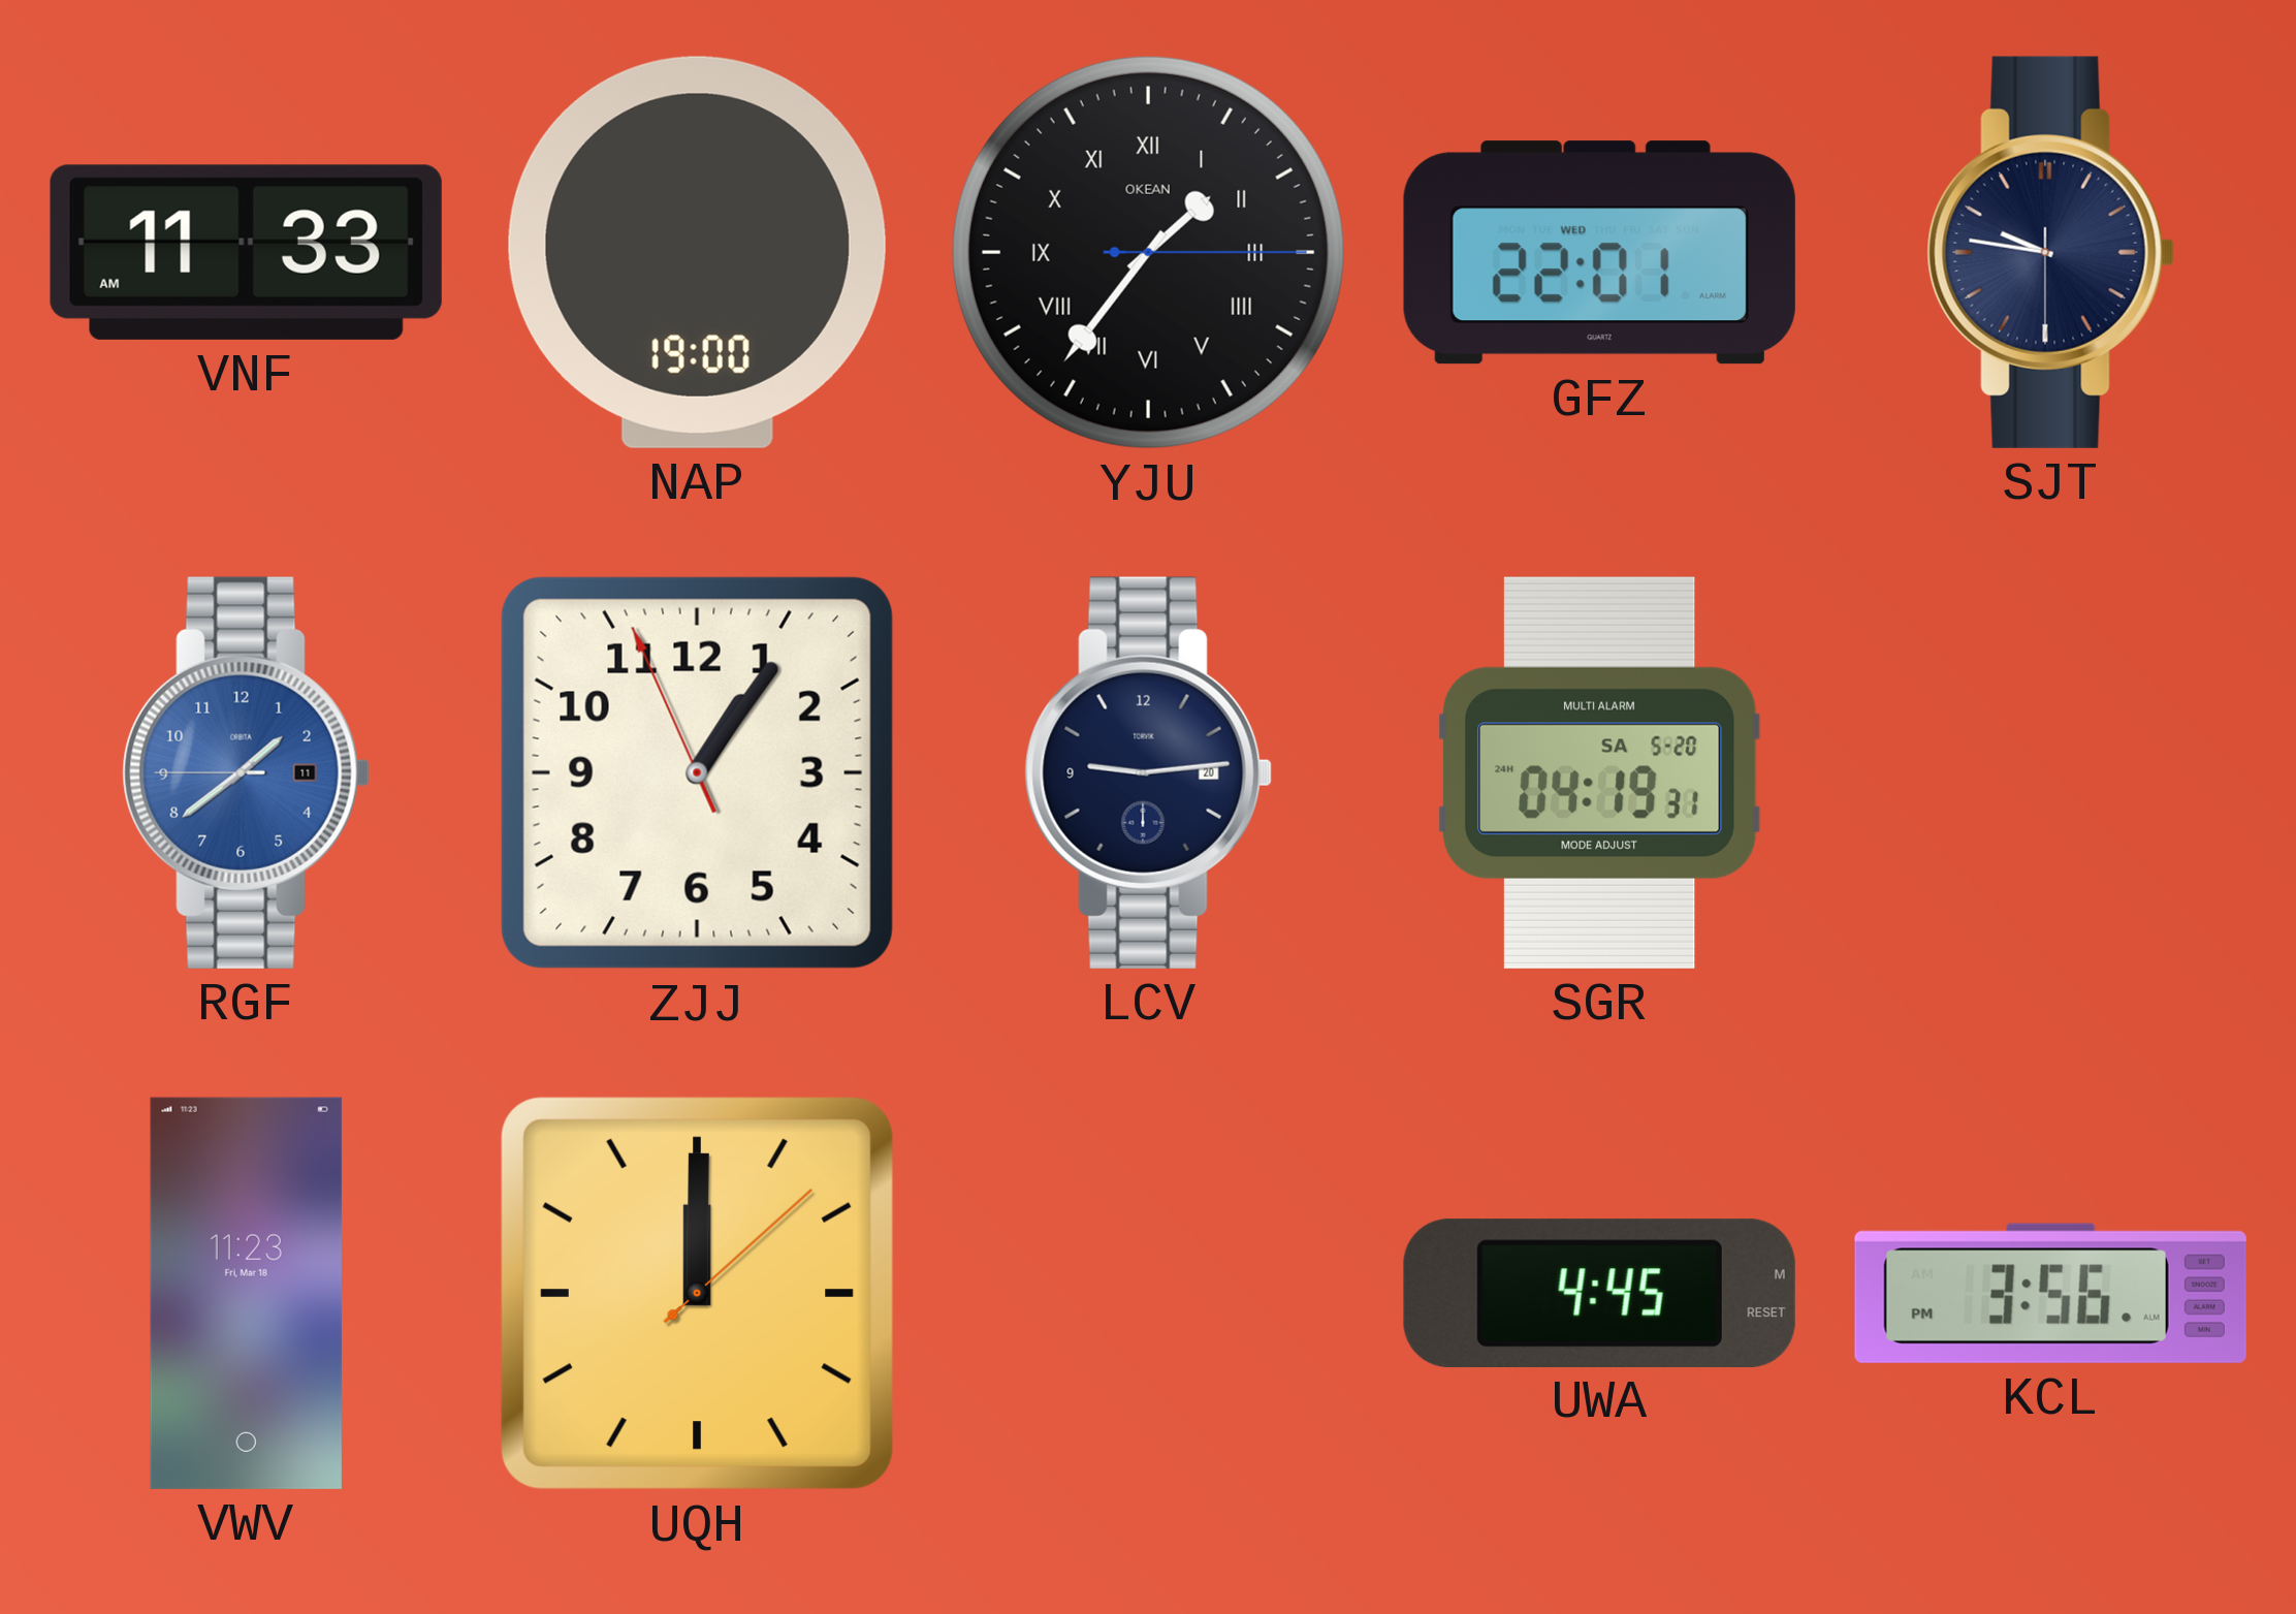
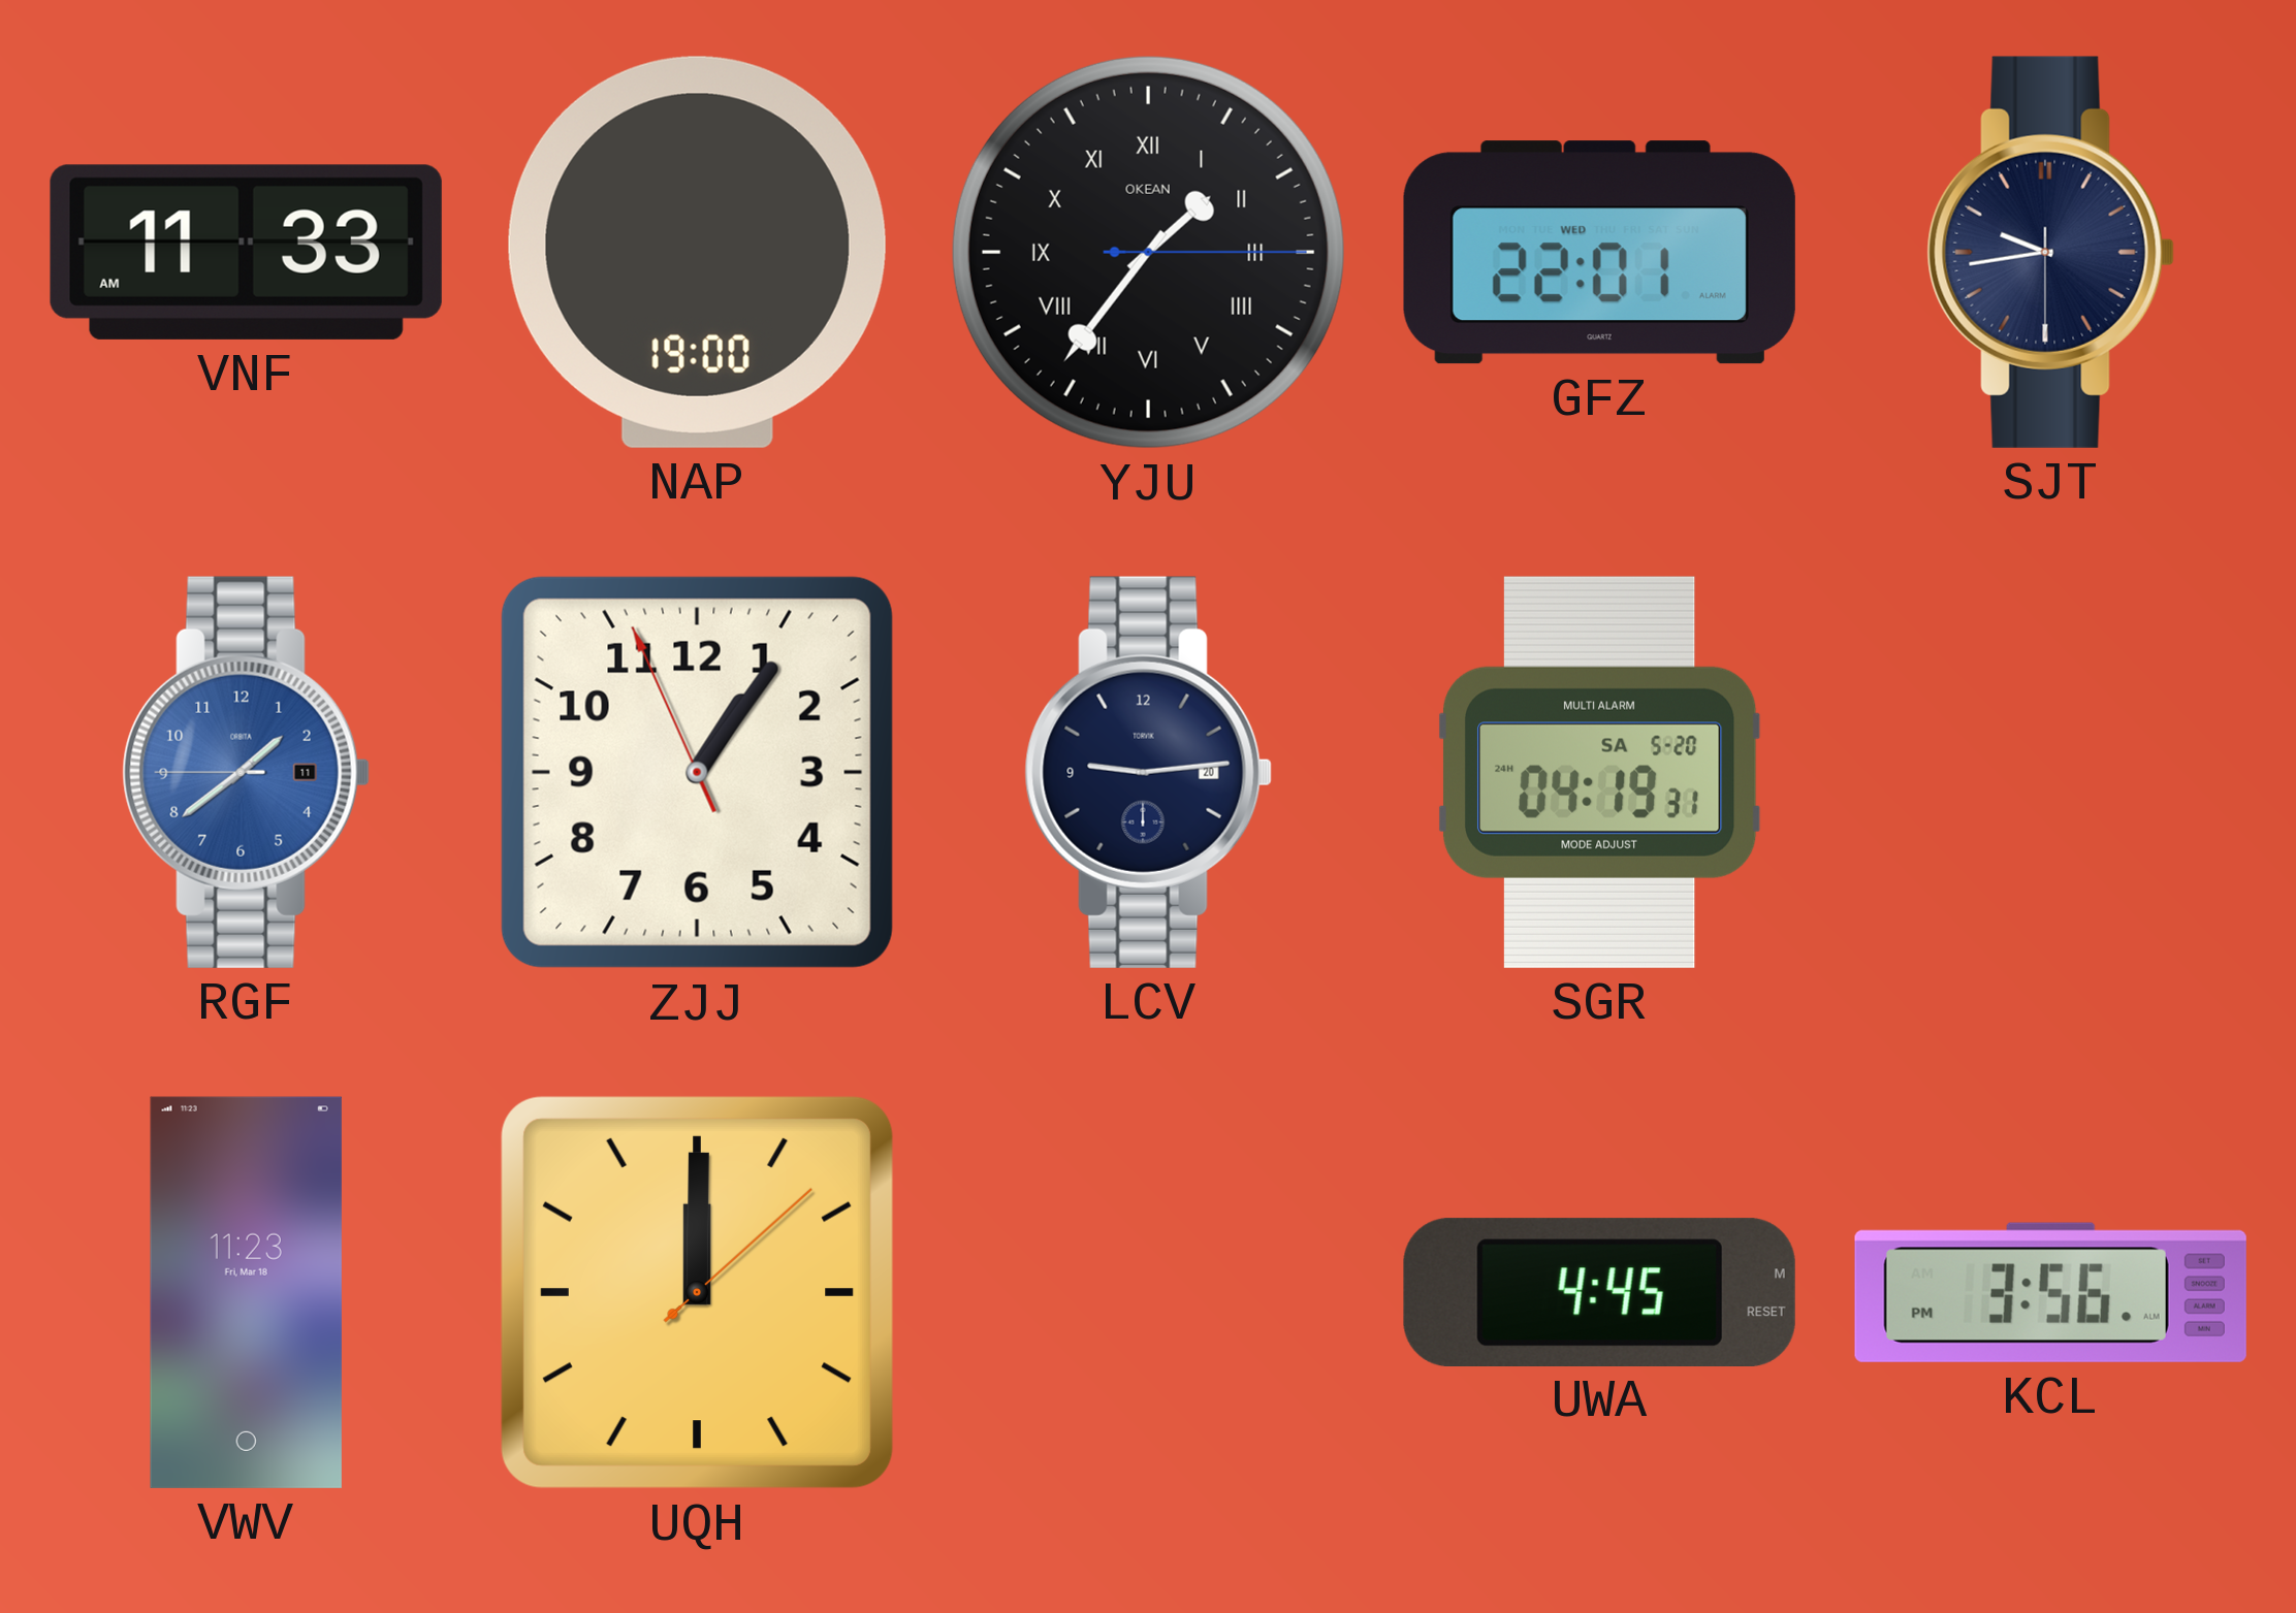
SJT: 9:46 -> 9:43 (2050, 252)
